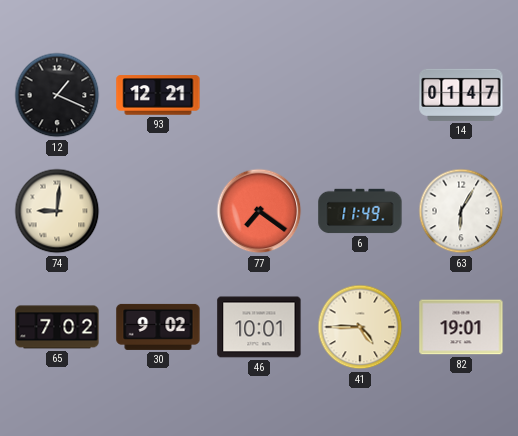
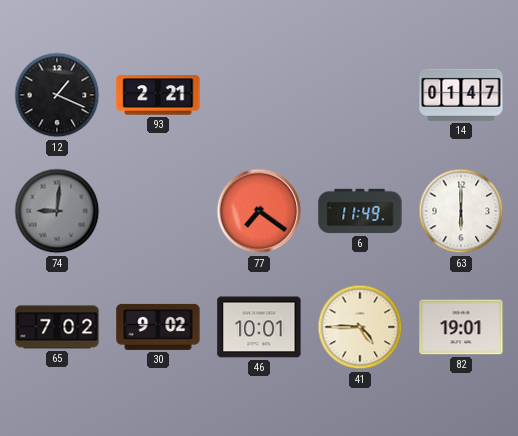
93: 12:21 -> 2:21 (158, 95)
74 dial: cream -> grey (57, 211)
63: 6:05 -> 6:00 (461, 211)
